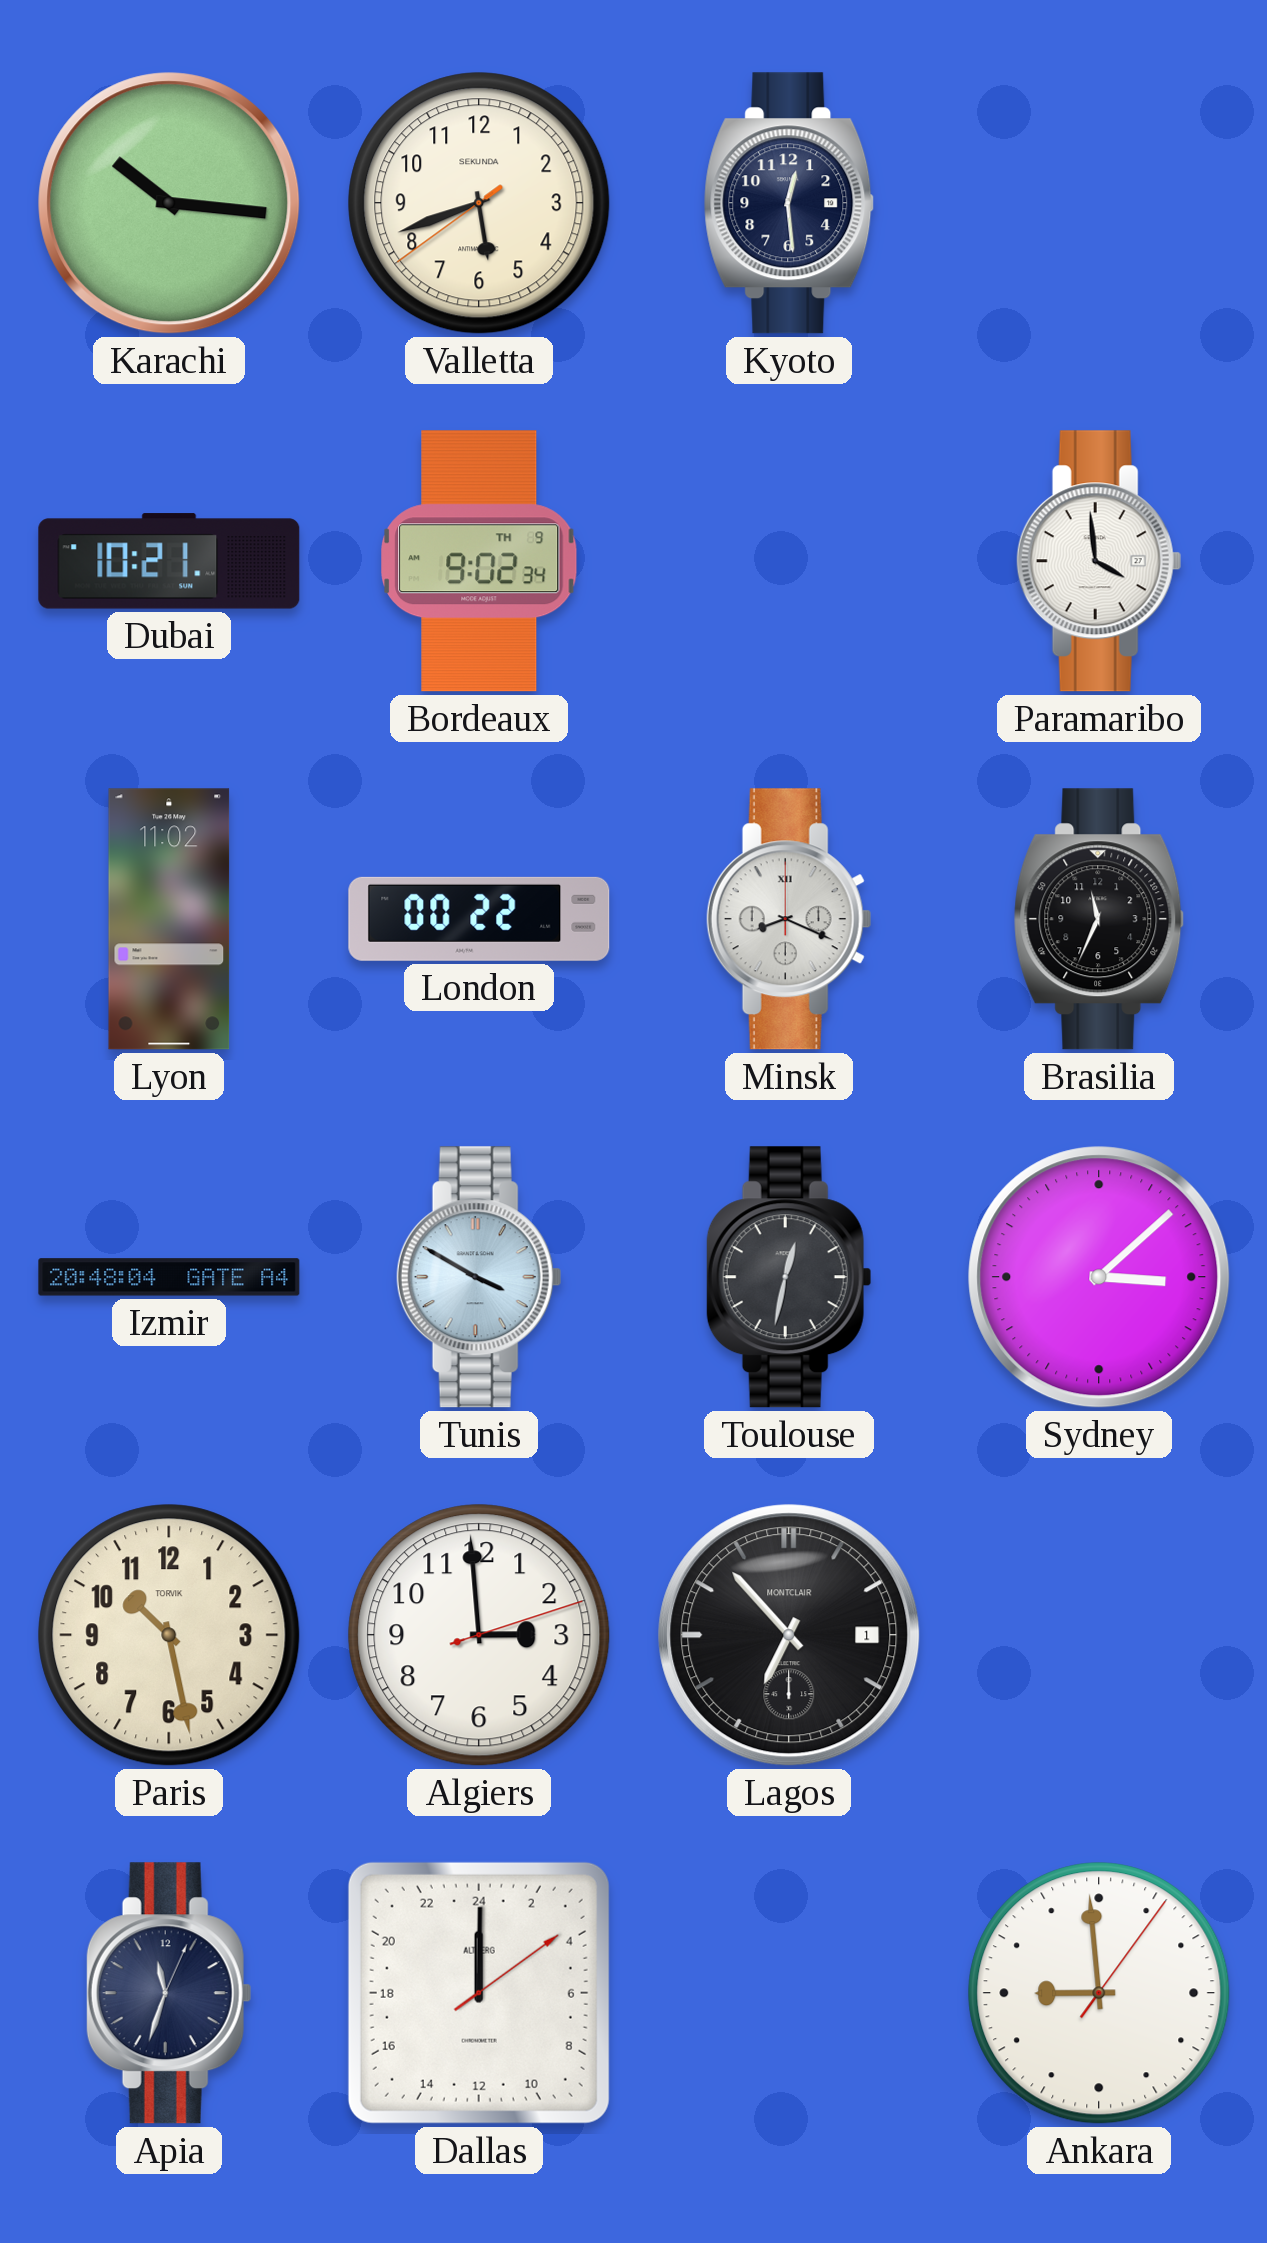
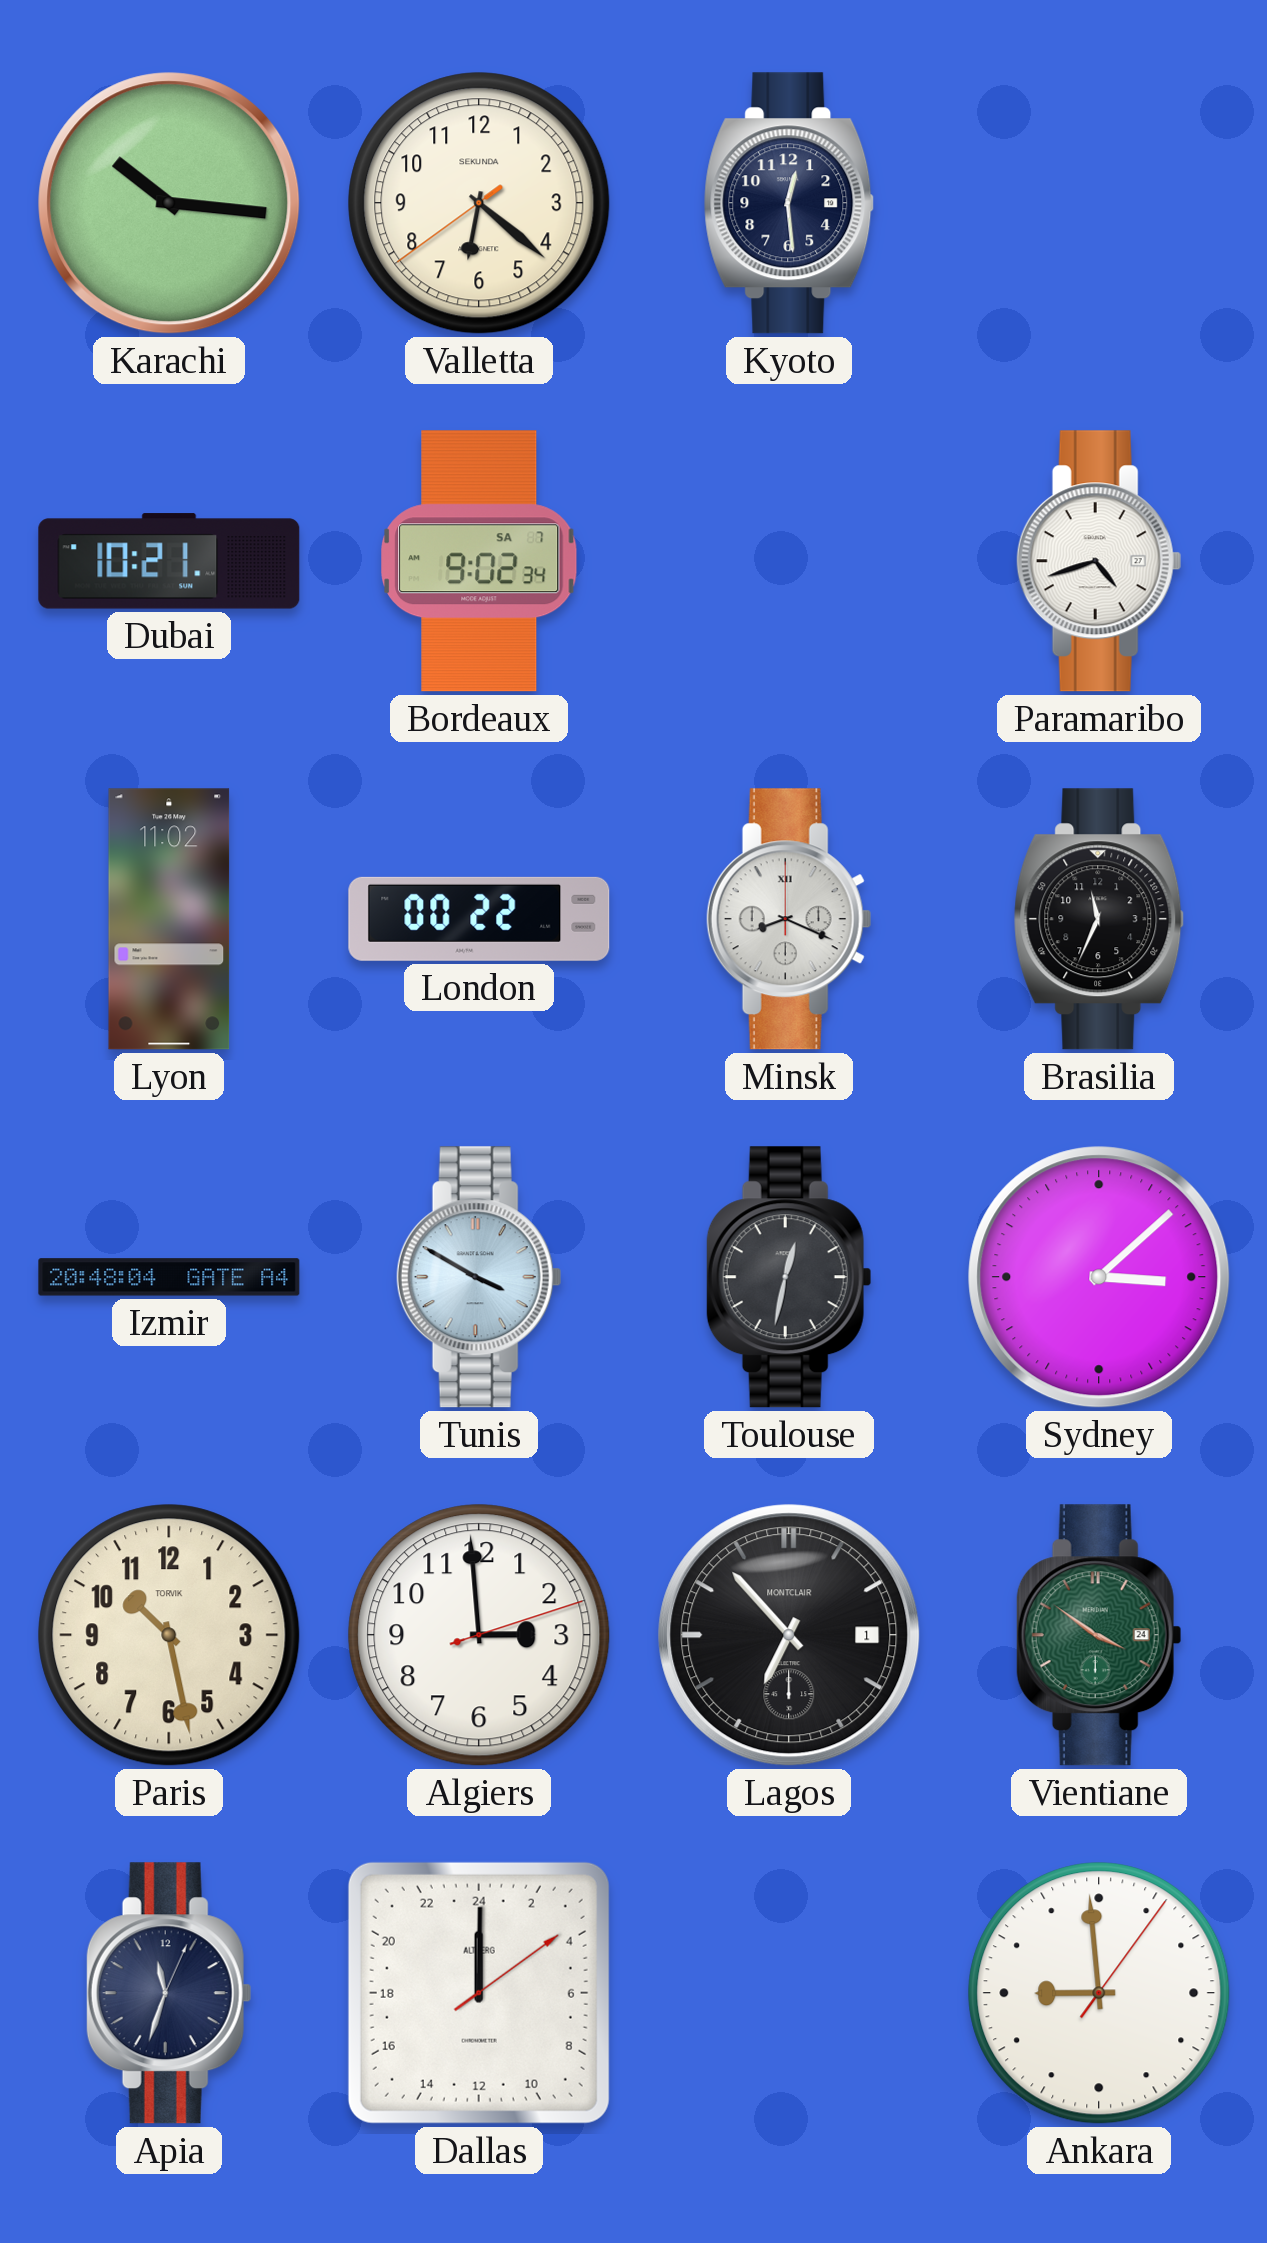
Valletta: 5:41 -> 6:21 (479, 203)
Bordeaux date: TH 9 -> SA 7 (479, 561)
Paramaribo: 3:59 -> 4:42 (1099, 561)
Vientiane: none -> 3:51 (1099, 1635)
